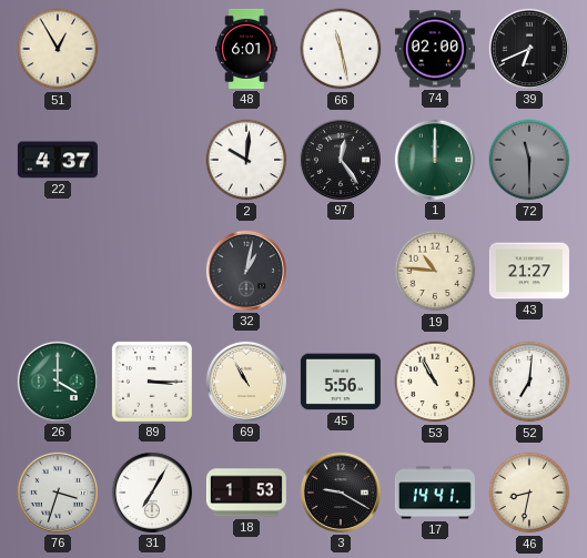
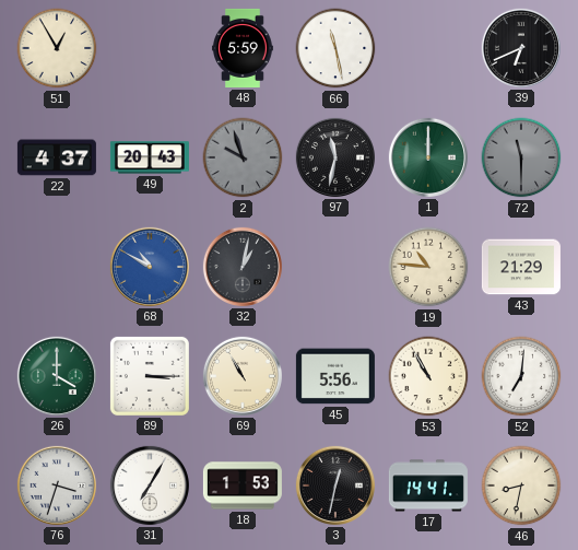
48: 6:01 -> 5:59 (244, 48)
74: 02:00 -> none (435, 49)
49: none -> 20:43 (150, 157)
2: 10:01 -> 9:57 (243, 157)
2 dial: white -> grey (243, 157)
97: 12:24 -> 11:32 (335, 157)
68: none -> 10:50 (150, 267)
43: 21:27 -> 21:29 (521, 267)
3: 9:20 -> 12:32 (335, 485)
